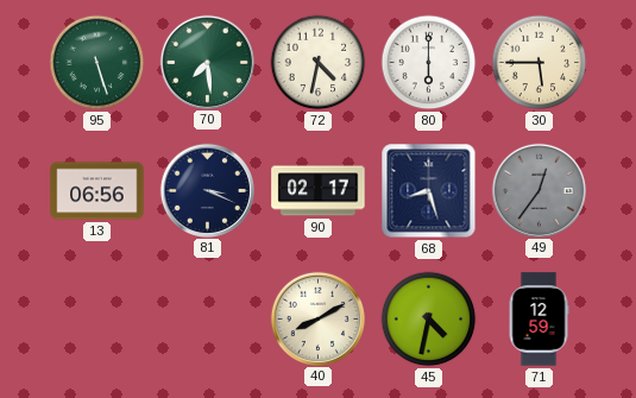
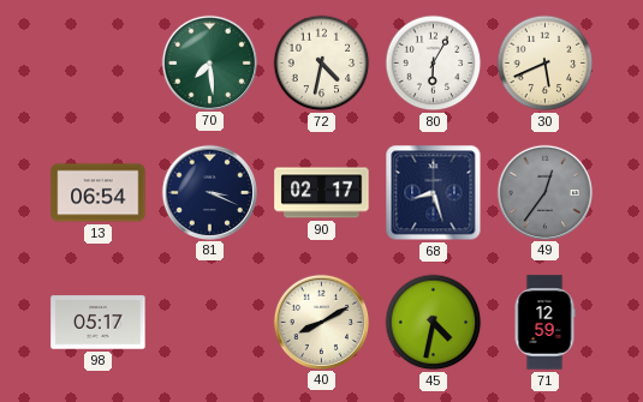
95: 5:27 -> none (97, 63)
80: 6:00 -> 6:05 (434, 64)
30: 5:45 -> 5:41 (546, 64)
13: 06:56 -> 06:54 (99, 193)
98: none -> 05:17 (99, 323)
